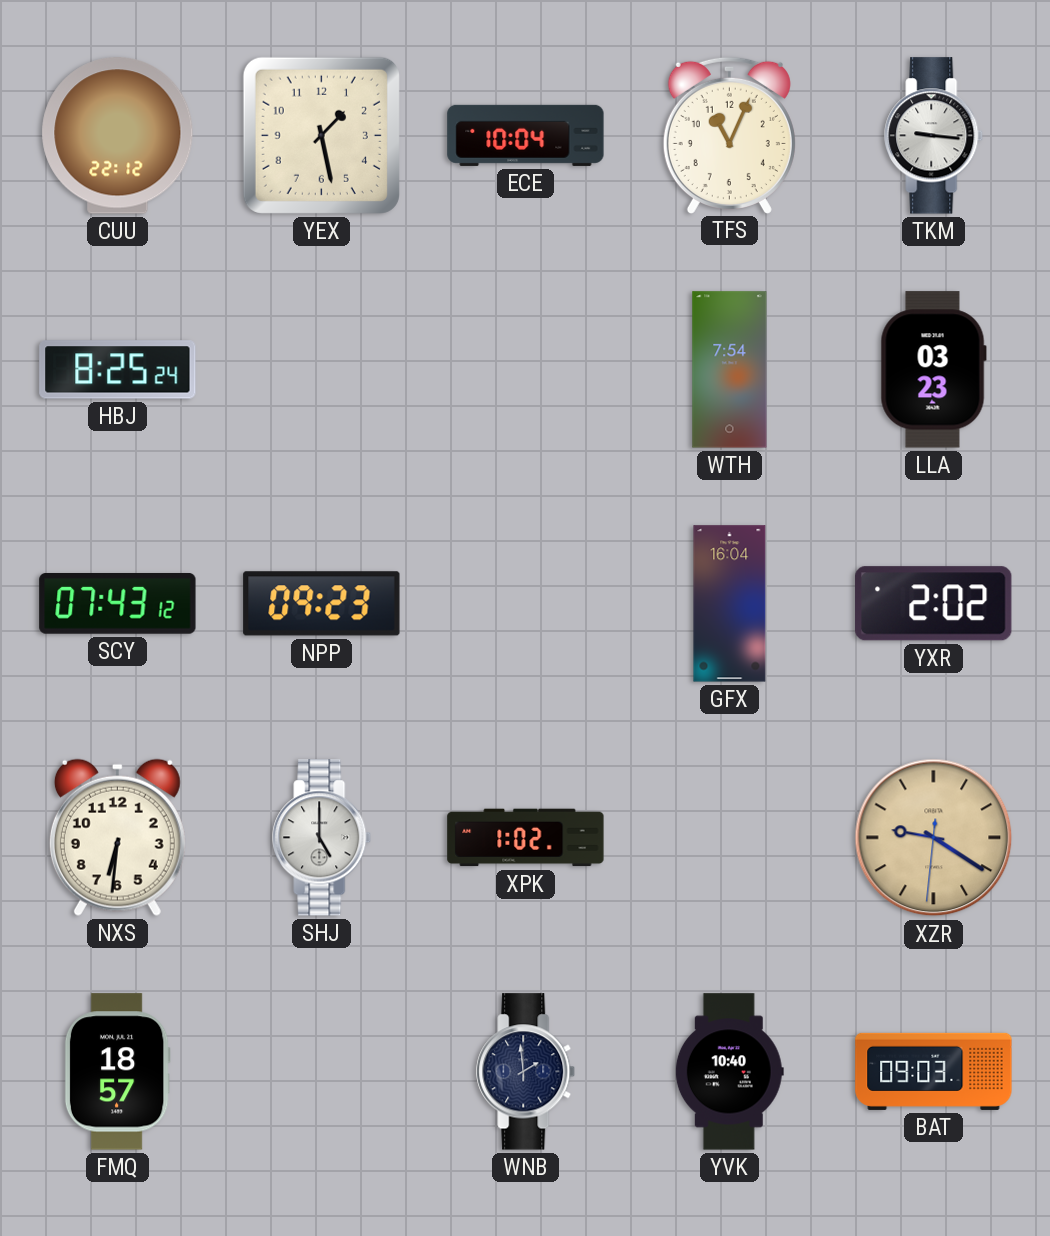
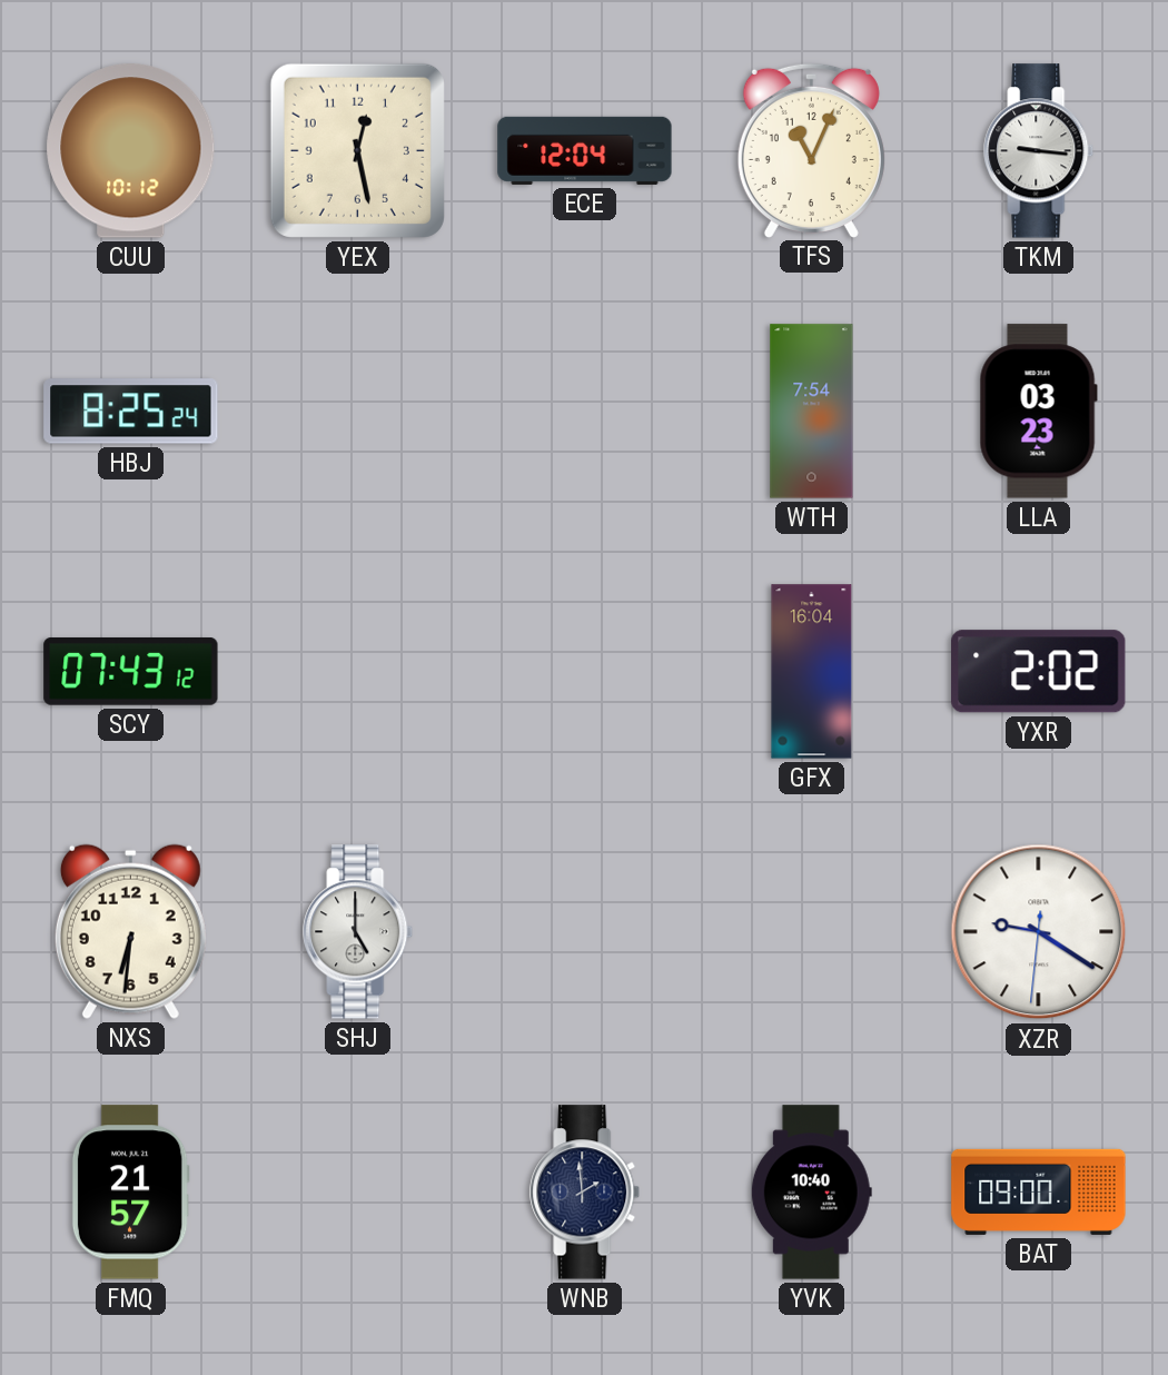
CUU: 22:12 -> 10:12 (131, 151)
YEX: 1:28 -> 12:28 (357, 150)
ECE: 10:04 -> 12:04 (585, 150)
NPP: 09:23 -> none (322, 604)
XPK: 1:02 -> none (526, 838)
XZR dial: champagne -> white (1039, 932)
FMQ: 18:57 -> 21:57 (130, 1193)
BAT: 09:03 -> 09:00 (1039, 1191)
